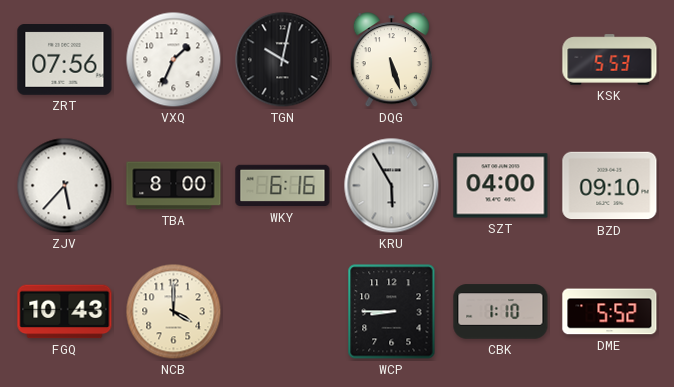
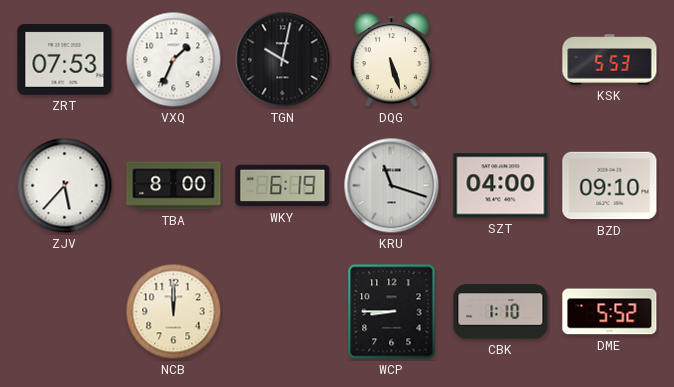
ZRT: 07:56 -> 07:53 (65, 60)
WKY: 6:16 -> 6:19 (283, 186)
KRU: 5:55 -> 11:18 (392, 186)
FGQ: 10:43 -> none (65, 312)
NCB: 4:00 -> 12:00 (174, 312)
